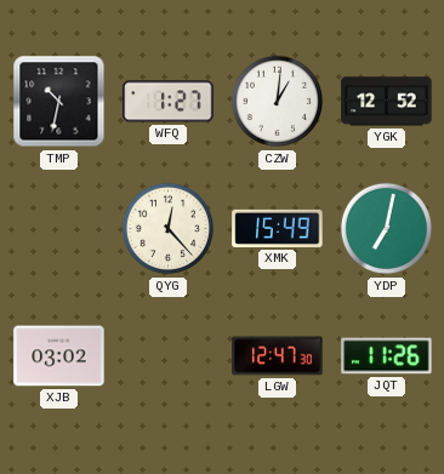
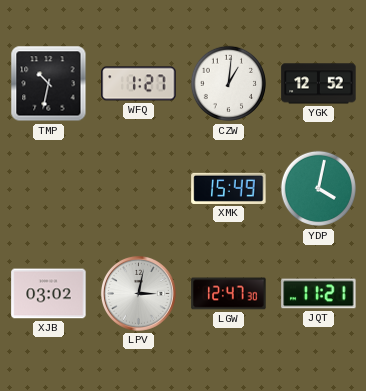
QYG: 12:23 -> none (169, 229)
YDP: 7:02 -> 4:02 (319, 189)
LPV: none -> 3:02 (138, 293)
JQT: 11:26 -> 11:21 (319, 294)
